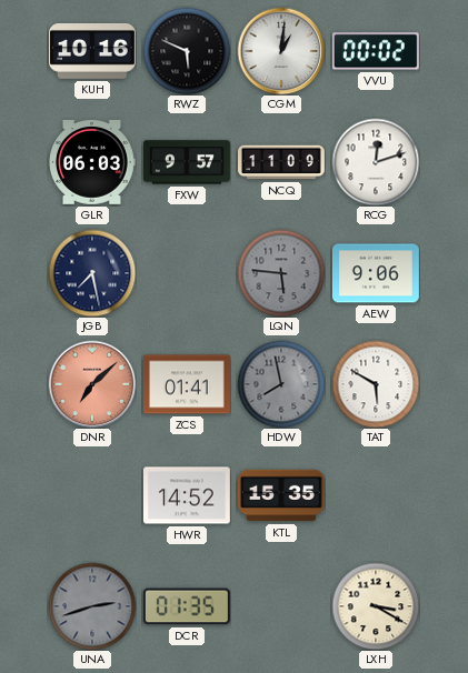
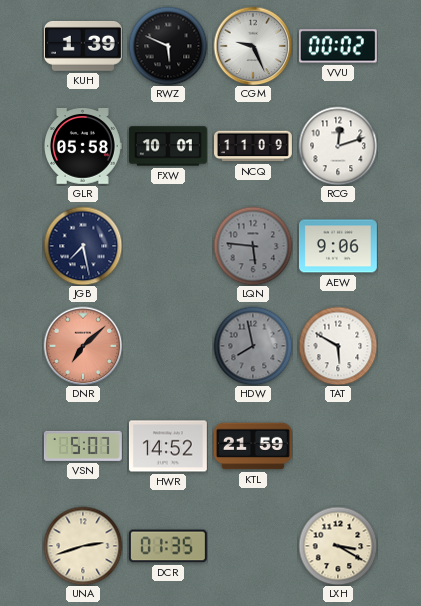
KUH: 10:16 -> 1:39 (83, 46)
CGM: 1:01 -> 9:26 (253, 46)
GLR: 06:03 -> 05:58 (83, 147)
FXW: 9:57 -> 10:01 (168, 146)
ZCS: 01:41 -> none (187, 384)
VSN: none -> 5:07 (83, 446)
KTL: 15:35 -> 21:59 (253, 446)
UNA dial: grey -> cream (83, 546)
